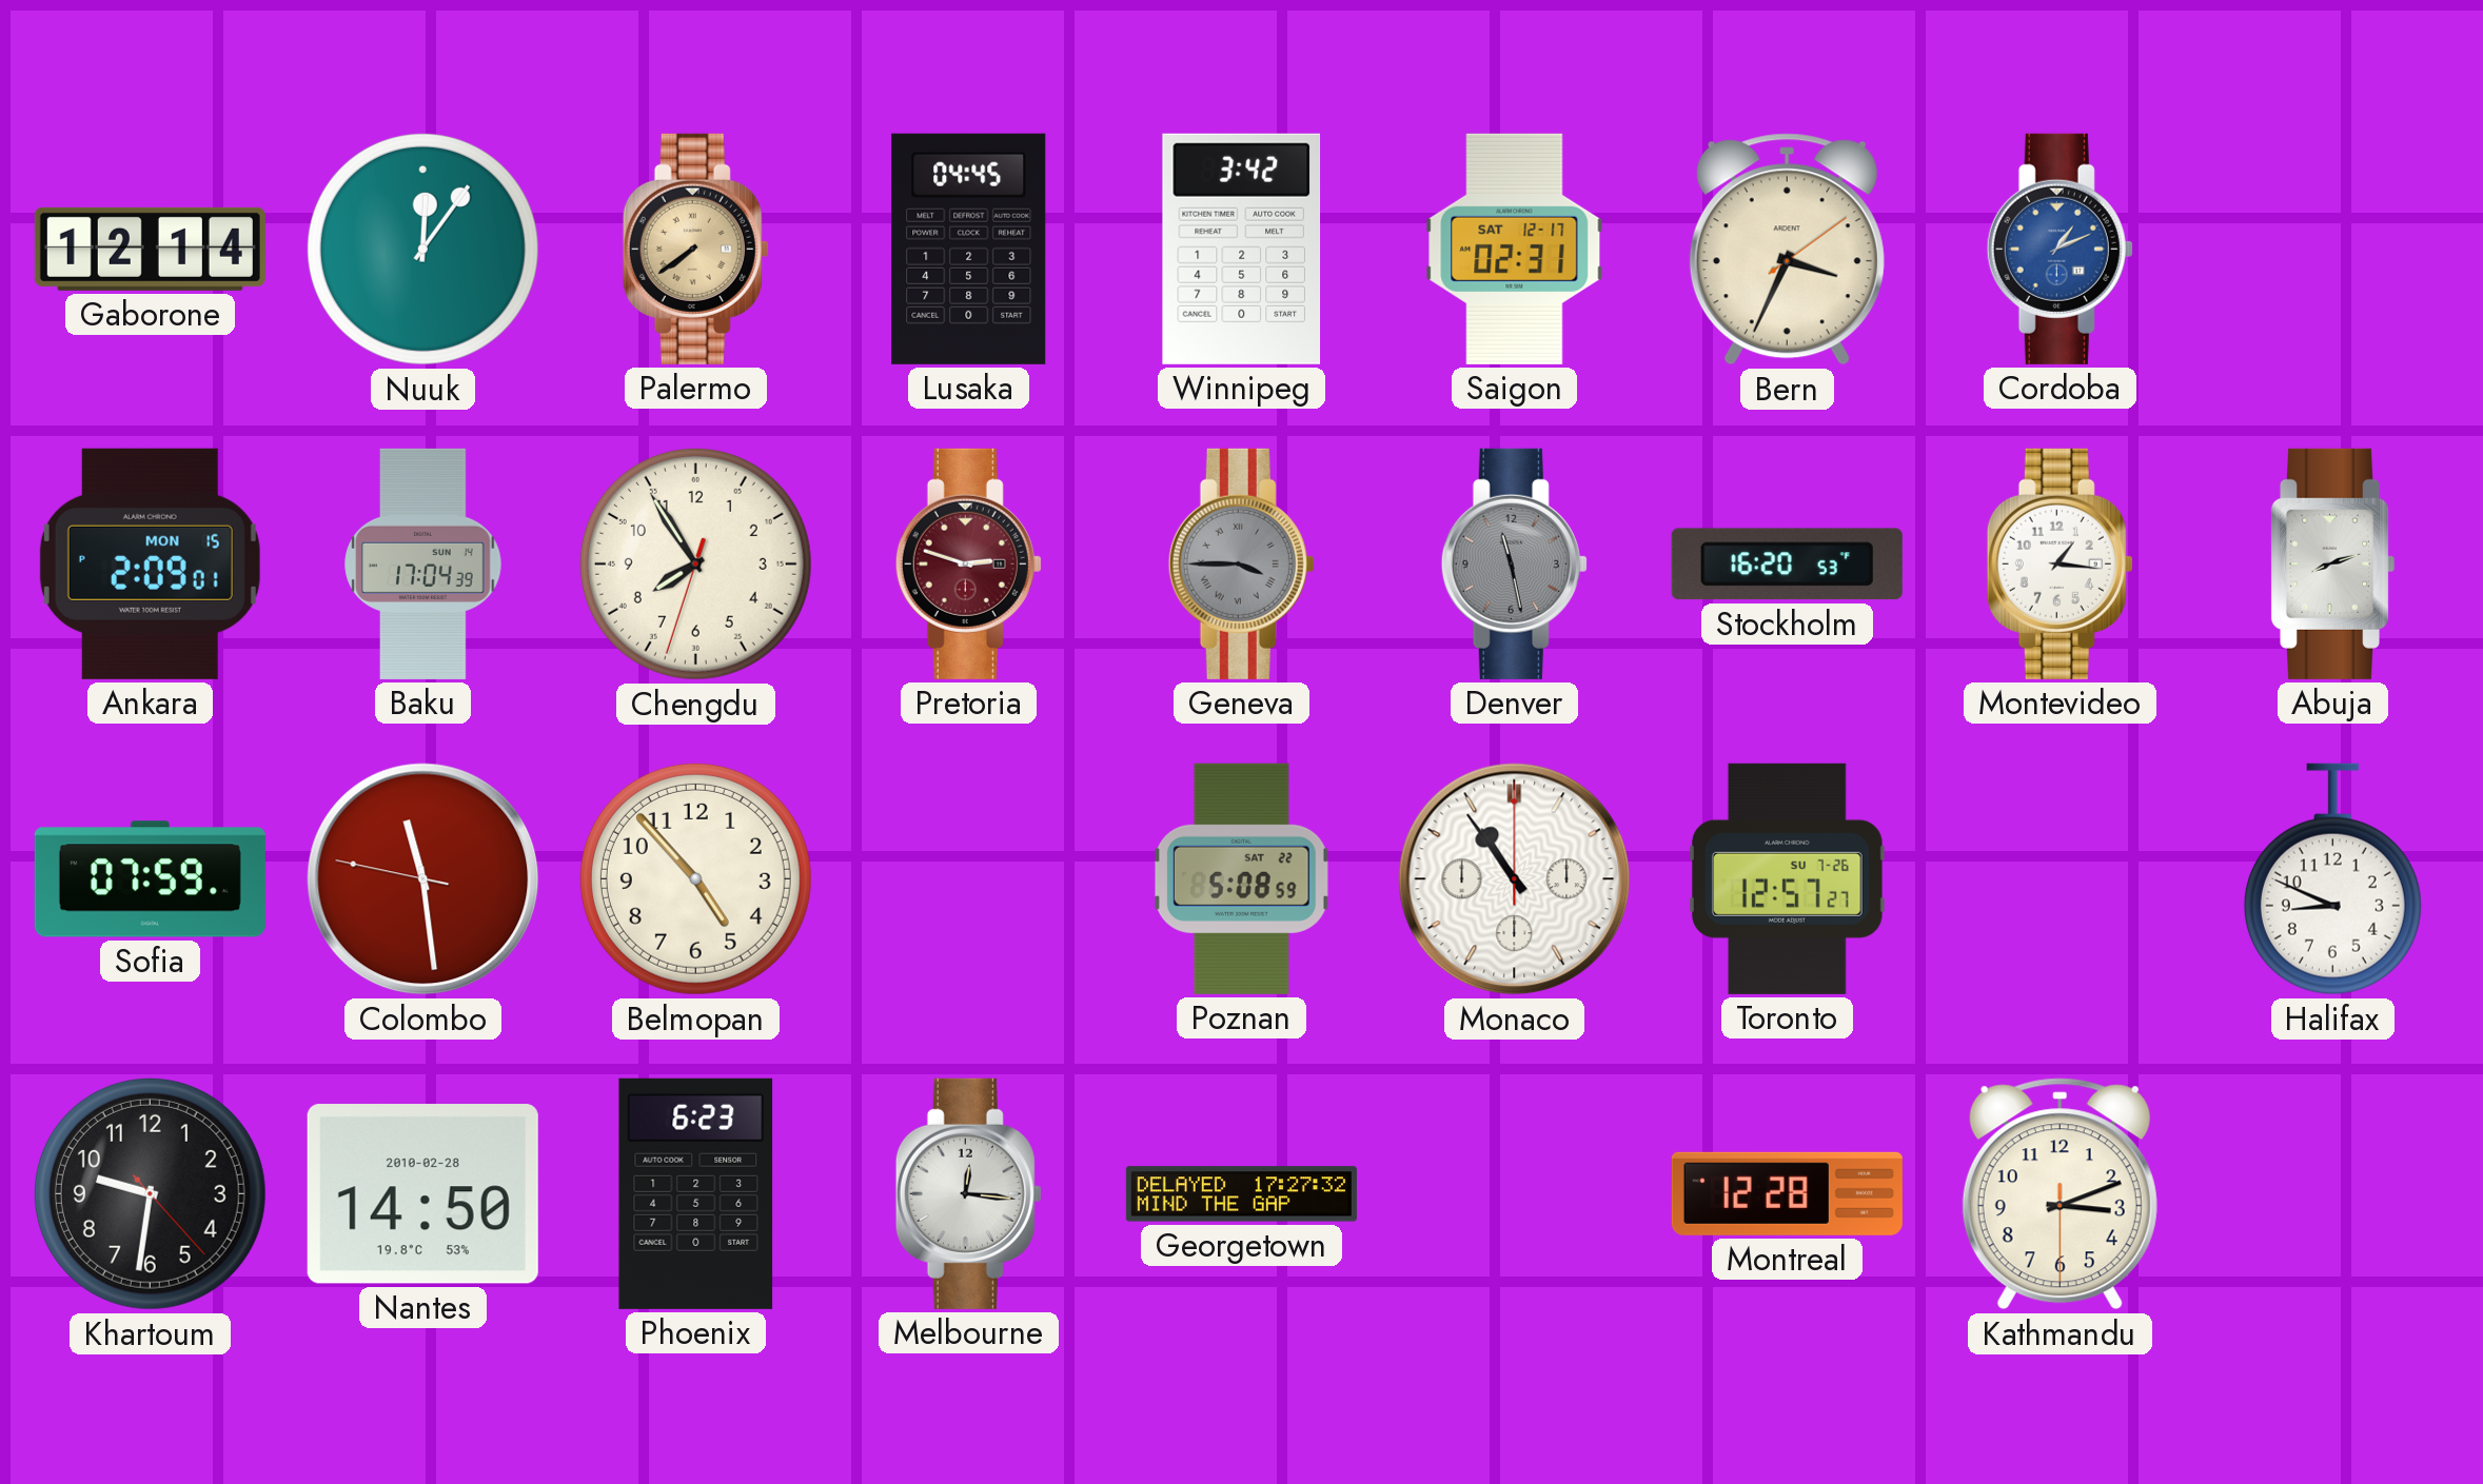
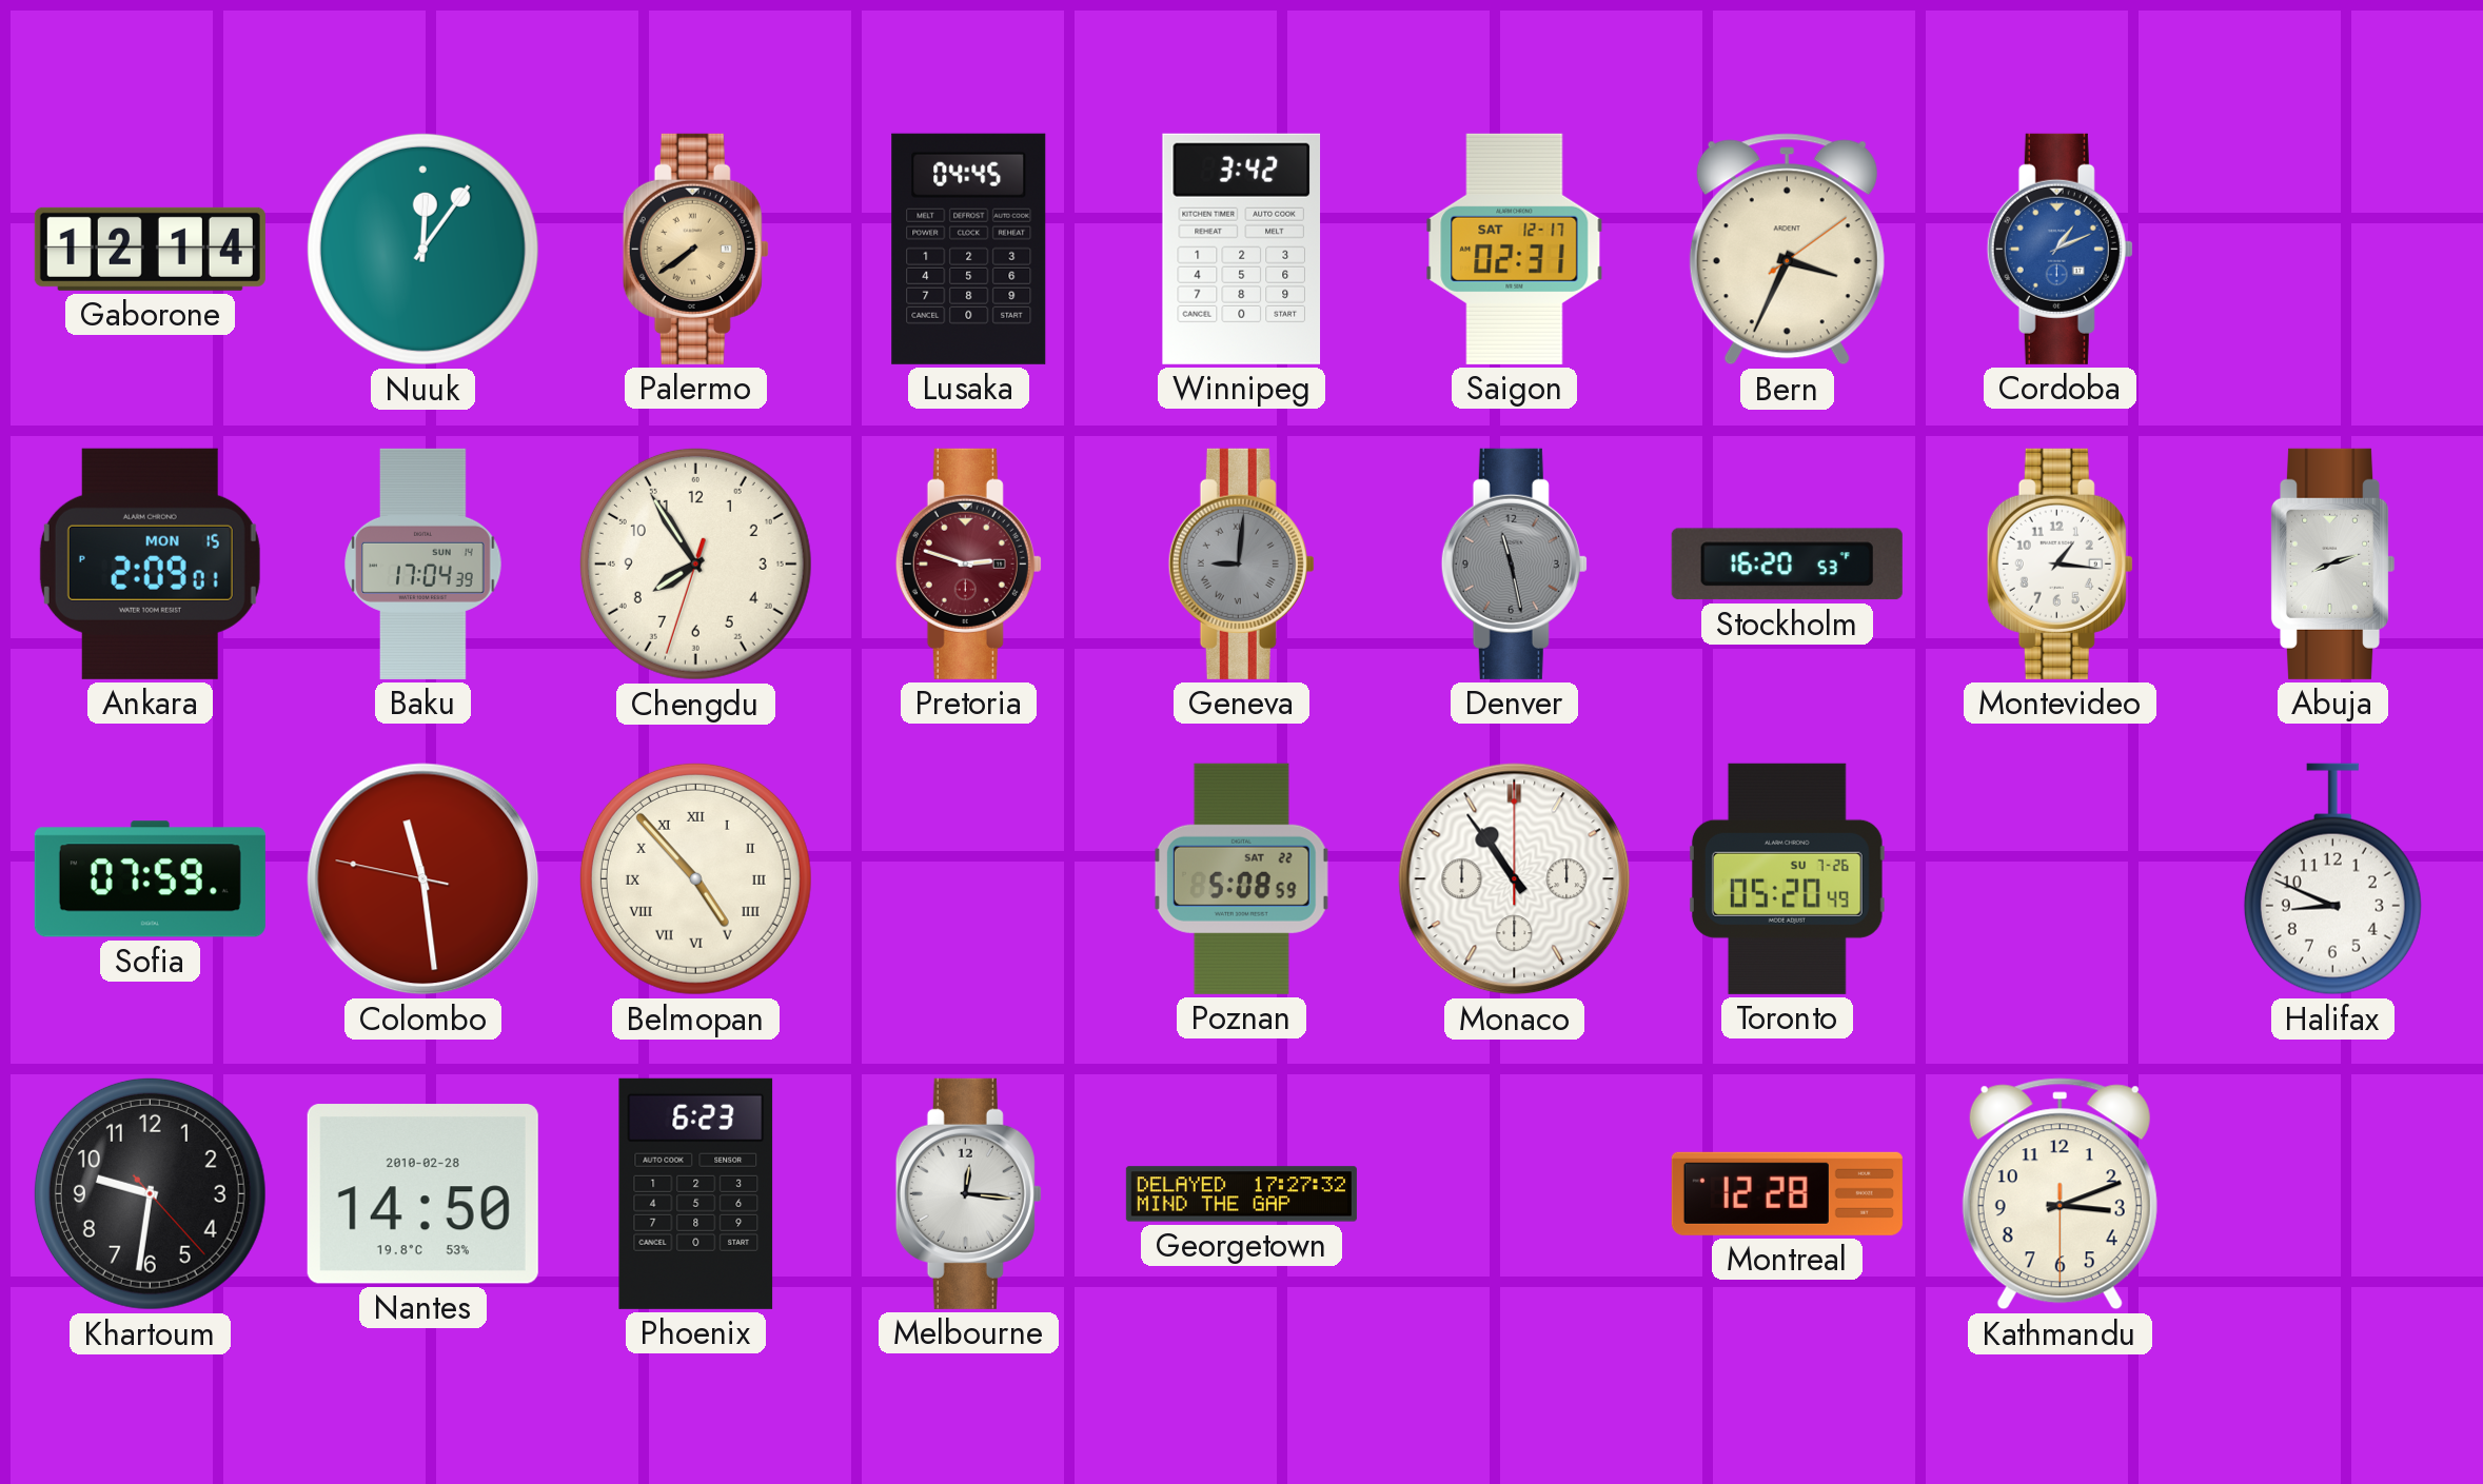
Geneva: 3:45 -> 9:01 (1241, 563)
Belmopan numerals: Arabic -> Roman (695, 878)
Toronto: 12:57 -> 05:20 (1787, 878)
